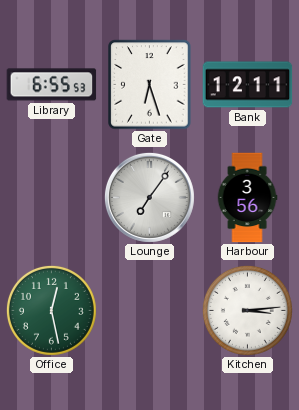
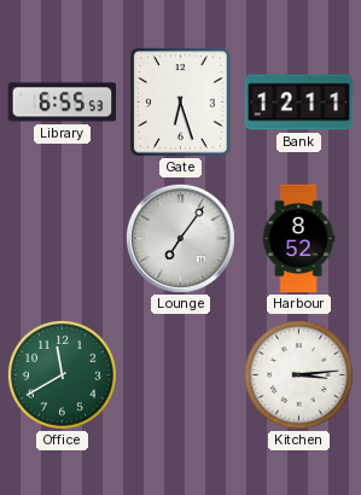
Harbour: 3:56 -> 8:52 (298, 239)
Office: 12:28 -> 11:40 (62, 374)
